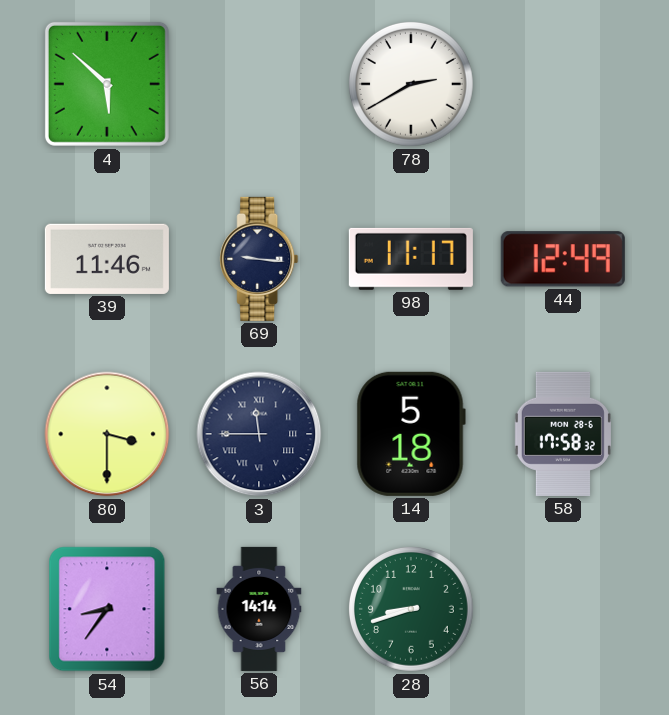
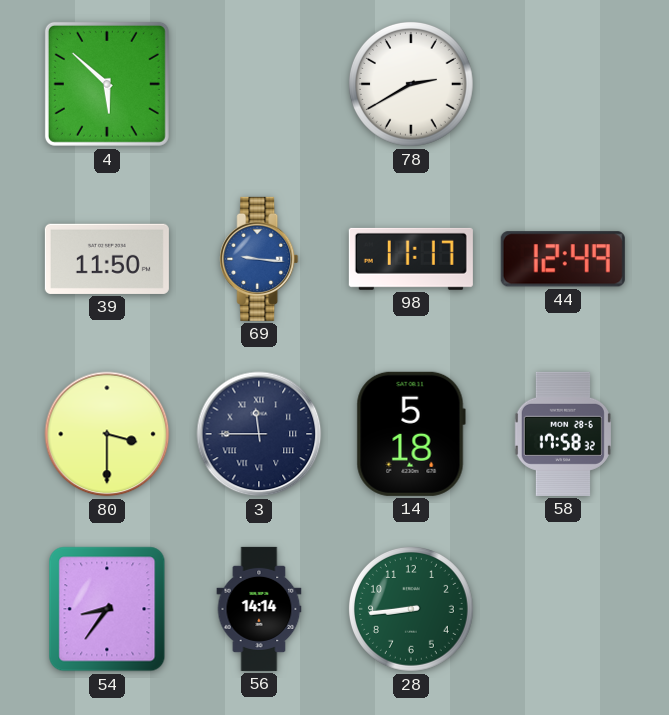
39: 11:46 -> 11:50 (107, 259)
69 dial: navy -> blue (259, 259)
28: 8:42 -> 8:44 (411, 609)
